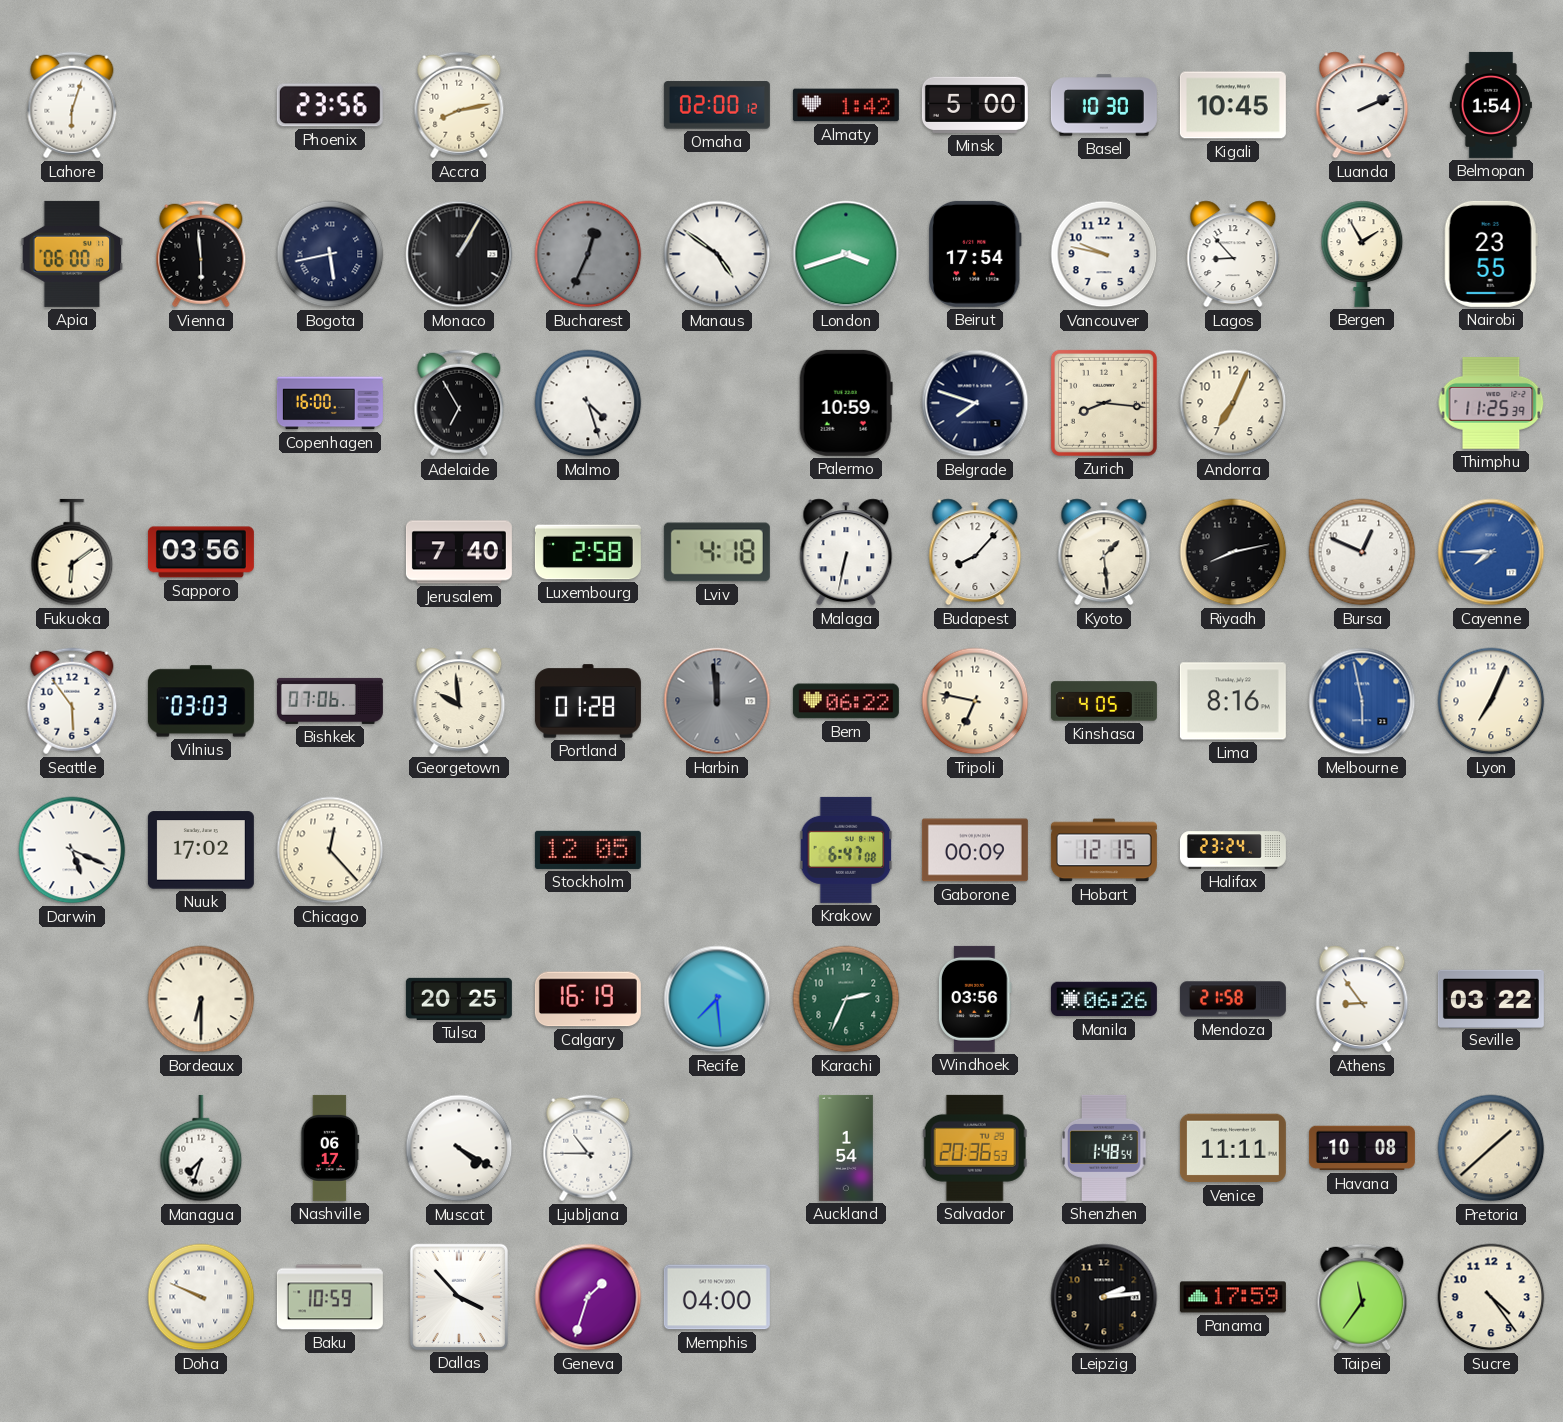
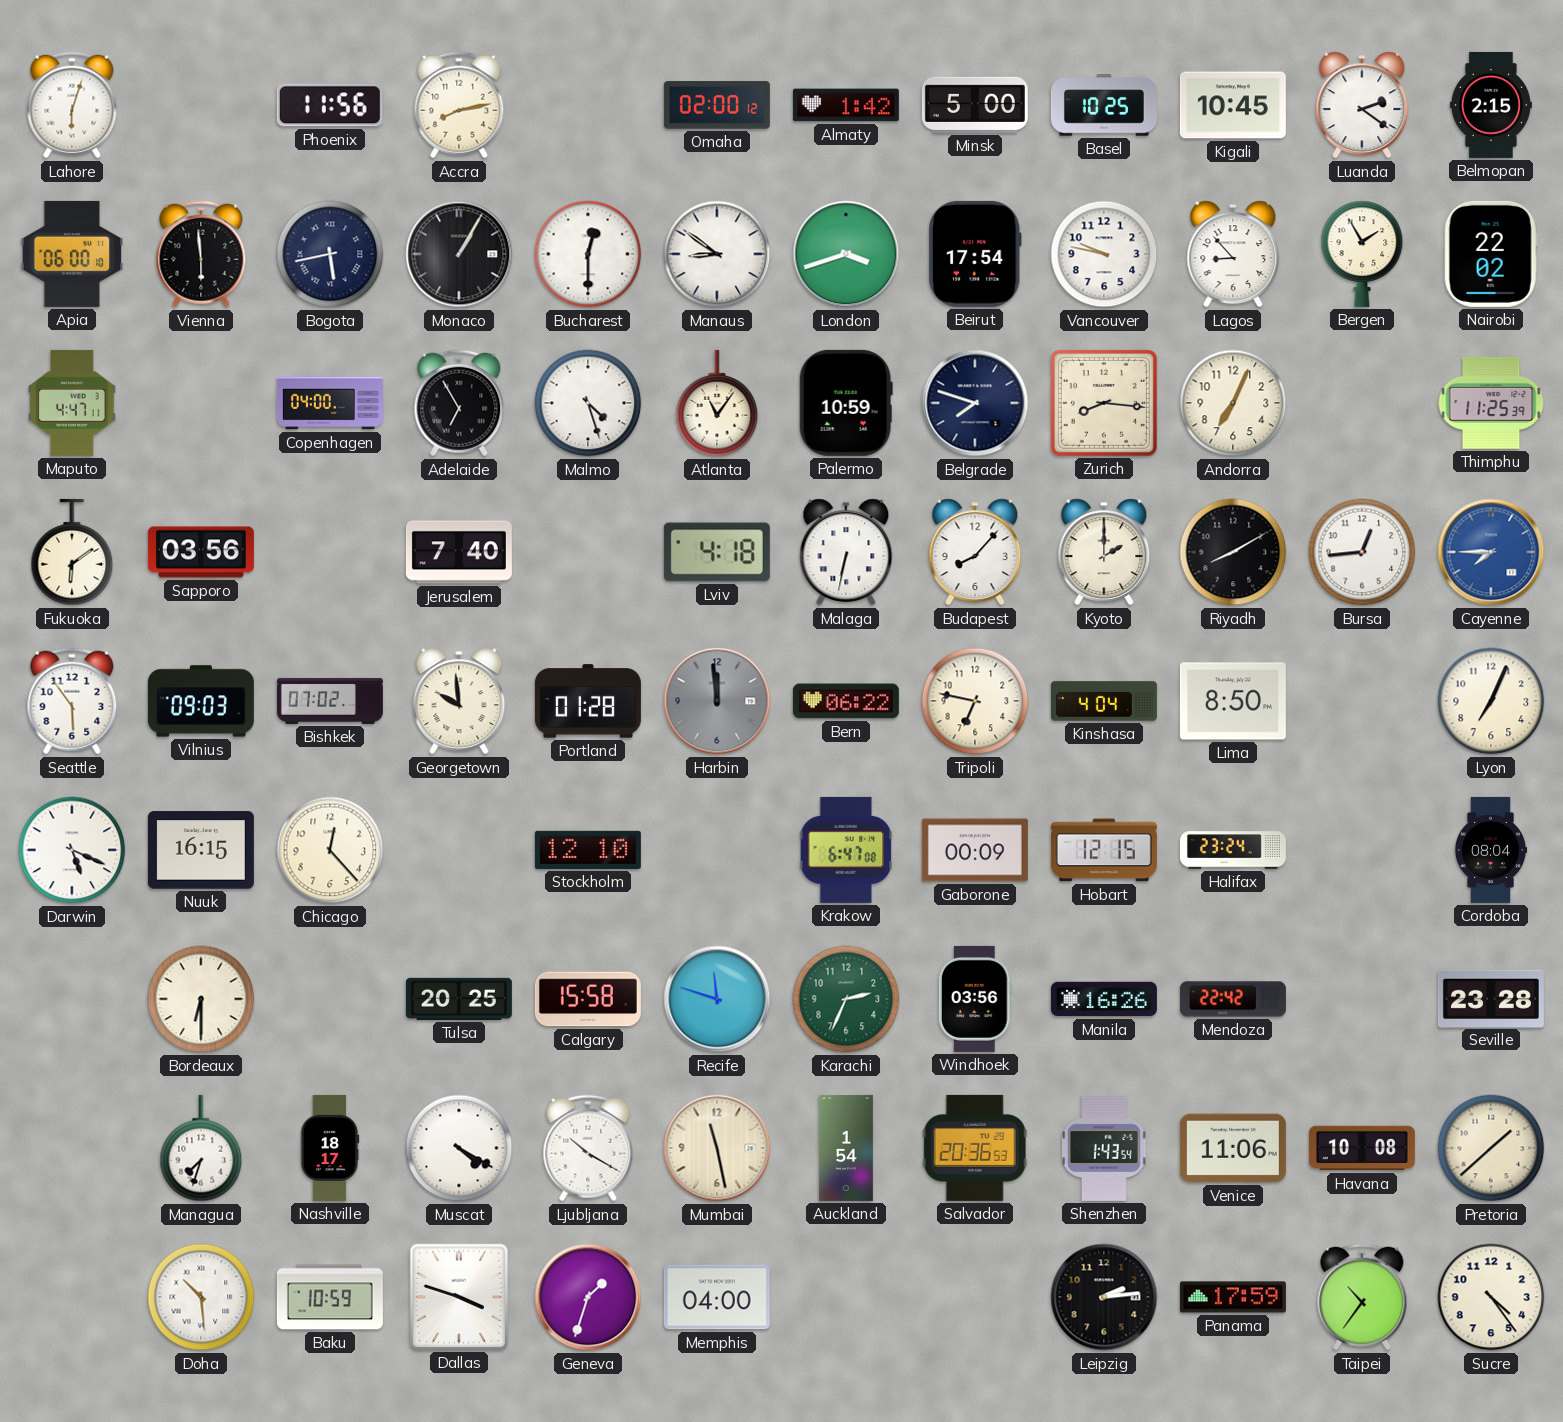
Phoenix: 23:56 -> 11:56 (330, 105)
Basel: 10:30 -> 10:25 (1104, 105)
Luanda: 2:11 -> 2:21 (1362, 105)
Belmopan: 1:54 -> 2:15 (1491, 105)
Bucharest: 12:34 -> 12:30 (588, 254)
Bucharest dial: grey -> white (588, 254)
Manaus: 4:51 -> 8:51 (717, 254)
Nairobi: 23:55 -> 22:02 (1491, 254)
Maputo: none -> 4:47 (72, 403)
Copenhagen: 16:00 -> 04:00 (330, 403)
Atlanta: none -> 11:06 (717, 403)
Luxembourg: 2:58 -> none (588, 552)
Kyoto: 1:29 -> 2:00 (1104, 552)
Riyadh: 8:13 -> 8:10 (1233, 552)
Bursa: 12:49 -> 12:44 (1362, 552)
Vilnius: 03:03 -> 09:03 (201, 701)
Bishkek: 07:06 -> 07:02 (330, 701)
Kinshasa: 4:05 -> 4:04 (1104, 701)
Lima: 8:16 -> 8:50 (1233, 701)
Melbourne: 5:58 -> none (1362, 701)
Nuuk: 17:02 -> 16:15 (201, 850)
Stockholm: 12:05 -> 12:10 (588, 850)
Cordoba: none -> 08:04 (1491, 850)
Calgary: 16:19 -> 15:58 (588, 999)
Recife: 7:29 -> 11:48 (717, 999)
Manila: 06:26 -> 16:26 (1104, 999)
Mendoza: 21:58 -> 22:42 (1233, 999)
Athens: 8:54 -> none (1362, 999)
Seville: 03:22 -> 23:28 (1491, 998)
Nashville: 06:17 -> 18:17 (330, 1148)
Ljubljana: 10:45 -> 10:20 (588, 1148)
Mumbai: none -> 11:28 (717, 1148)
Shenzhen: 1:48 -> 1:43 (1104, 1148)
Venice: 11:11 -> 11:06 (1233, 1148)
Doha: 9:49 -> 10:29 (201, 1297)
Dallas: 3:53 -> 3:48 (459, 1297)
Taipei: 11:36 -> 10:36 (1362, 1297)
